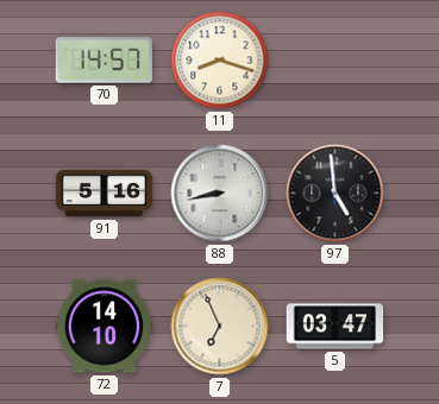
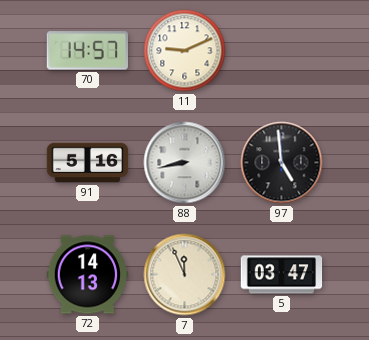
11: 8:18 -> 9:11 (185, 51)
72: 14:10 -> 14:13 (88, 275)
7: 6:56 -> 11:56 (185, 275)
